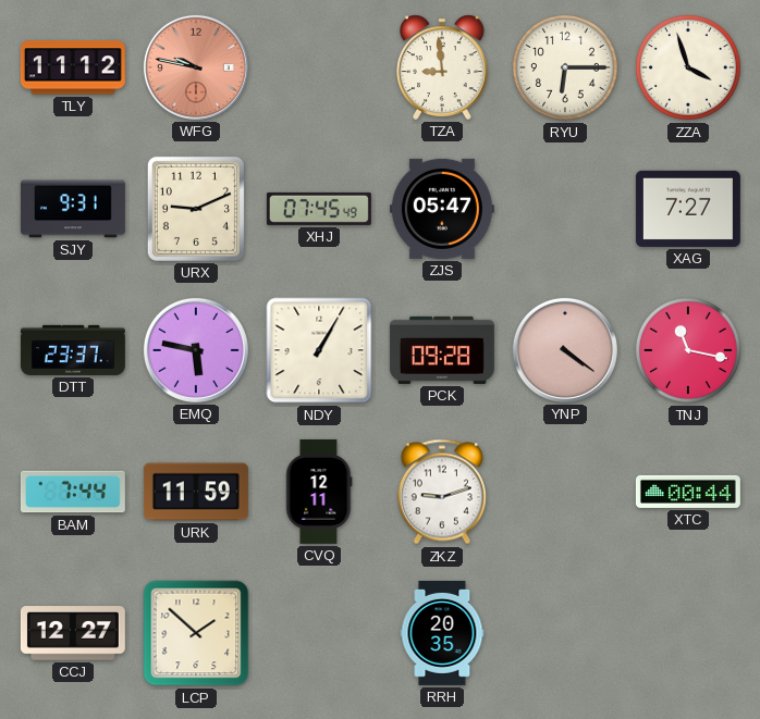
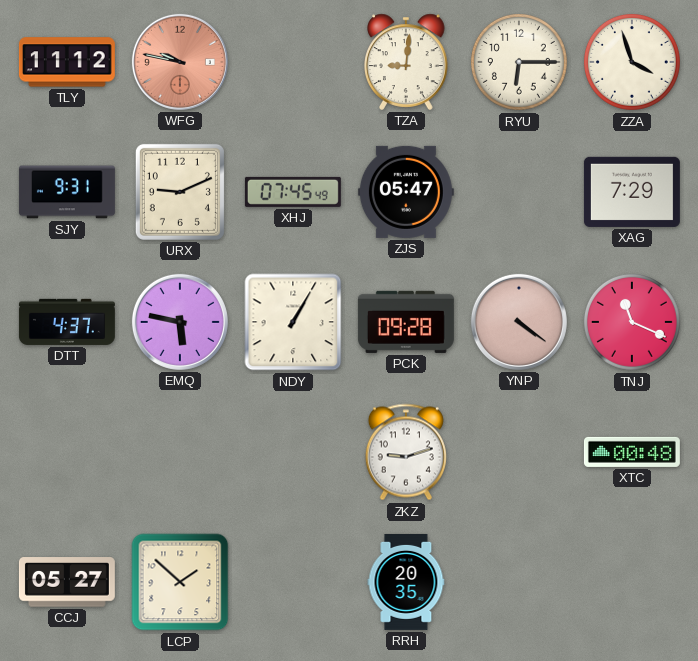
TZA: 8:59 -> 9:01 (406, 62)
XAG: 7:27 -> 7:29 (632, 192)
DTT: 23:37 -> 4:37 (67, 322)
TNJ: 11:17 -> 11:19 (632, 322)
BAM: 7:44 -> none (73, 492)
URK: 11:59 -> none (196, 492)
CVQ: 12:11 -> none (319, 492)
XTC: 00:44 -> 00:48 (632, 452)
CCJ: 12:27 -> 05:27 (67, 582)
